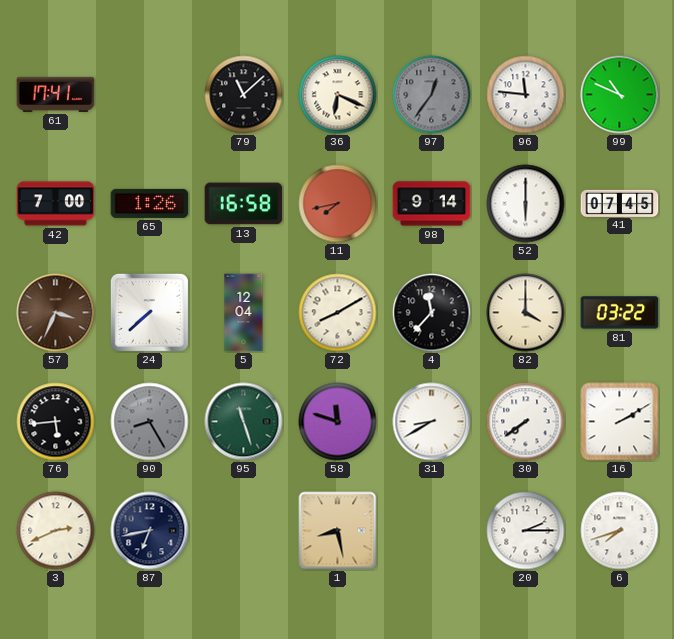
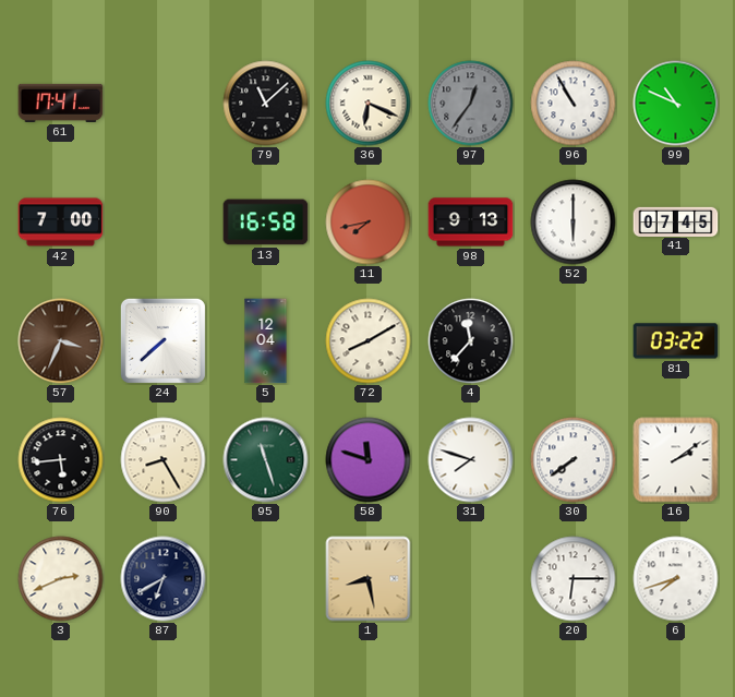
96: 11:46 -> 10:55 (574, 104)
65: 1:26 -> none (150, 203)
98: 9:14 -> 9:13 (471, 223)
82: 4:00 -> none (526, 313)
90 dial: grey -> cream (164, 460)
31: 8:40 -> 7:48 (471, 460)
16: 2:10 -> 2:09 (676, 460)
87: 6:43 -> 6:40 (164, 579)
20: 2:15 -> 6:15 (574, 579)
